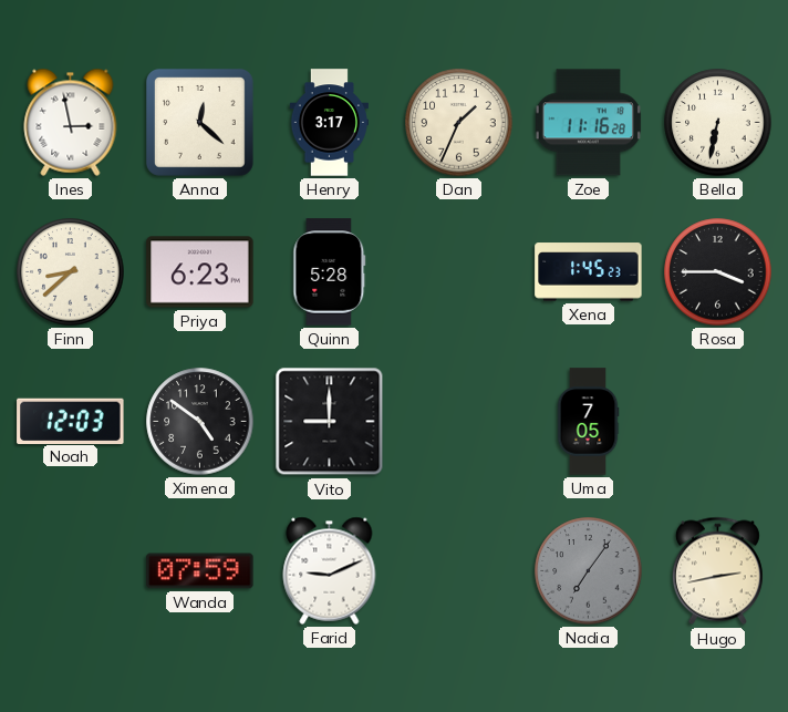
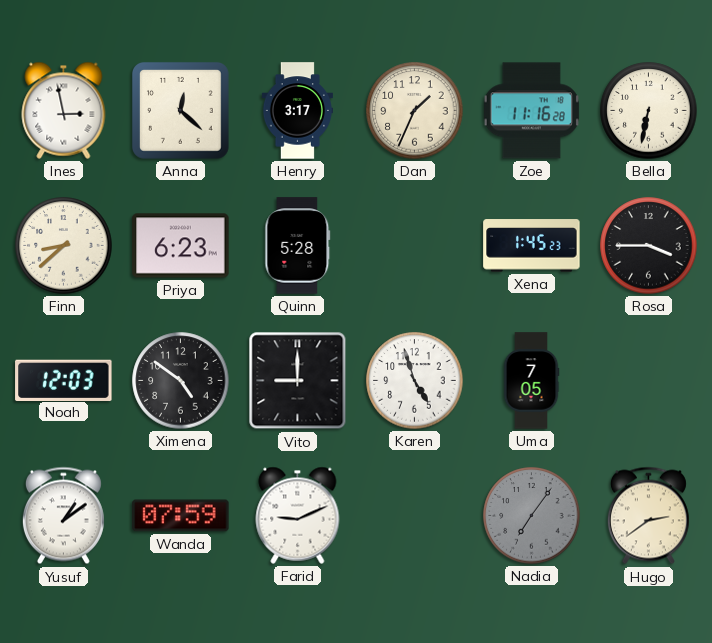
Karen: none -> 4:57 (415, 381)
Yusuf: none -> 1:09 (63, 516)
Hugo: 2:43 -> 2:39 (648, 516)
